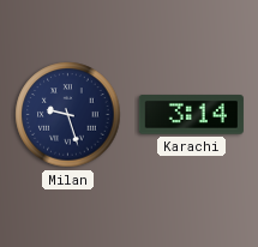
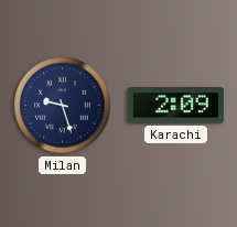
Karachi: 3:14 -> 2:09 (175, 106)
